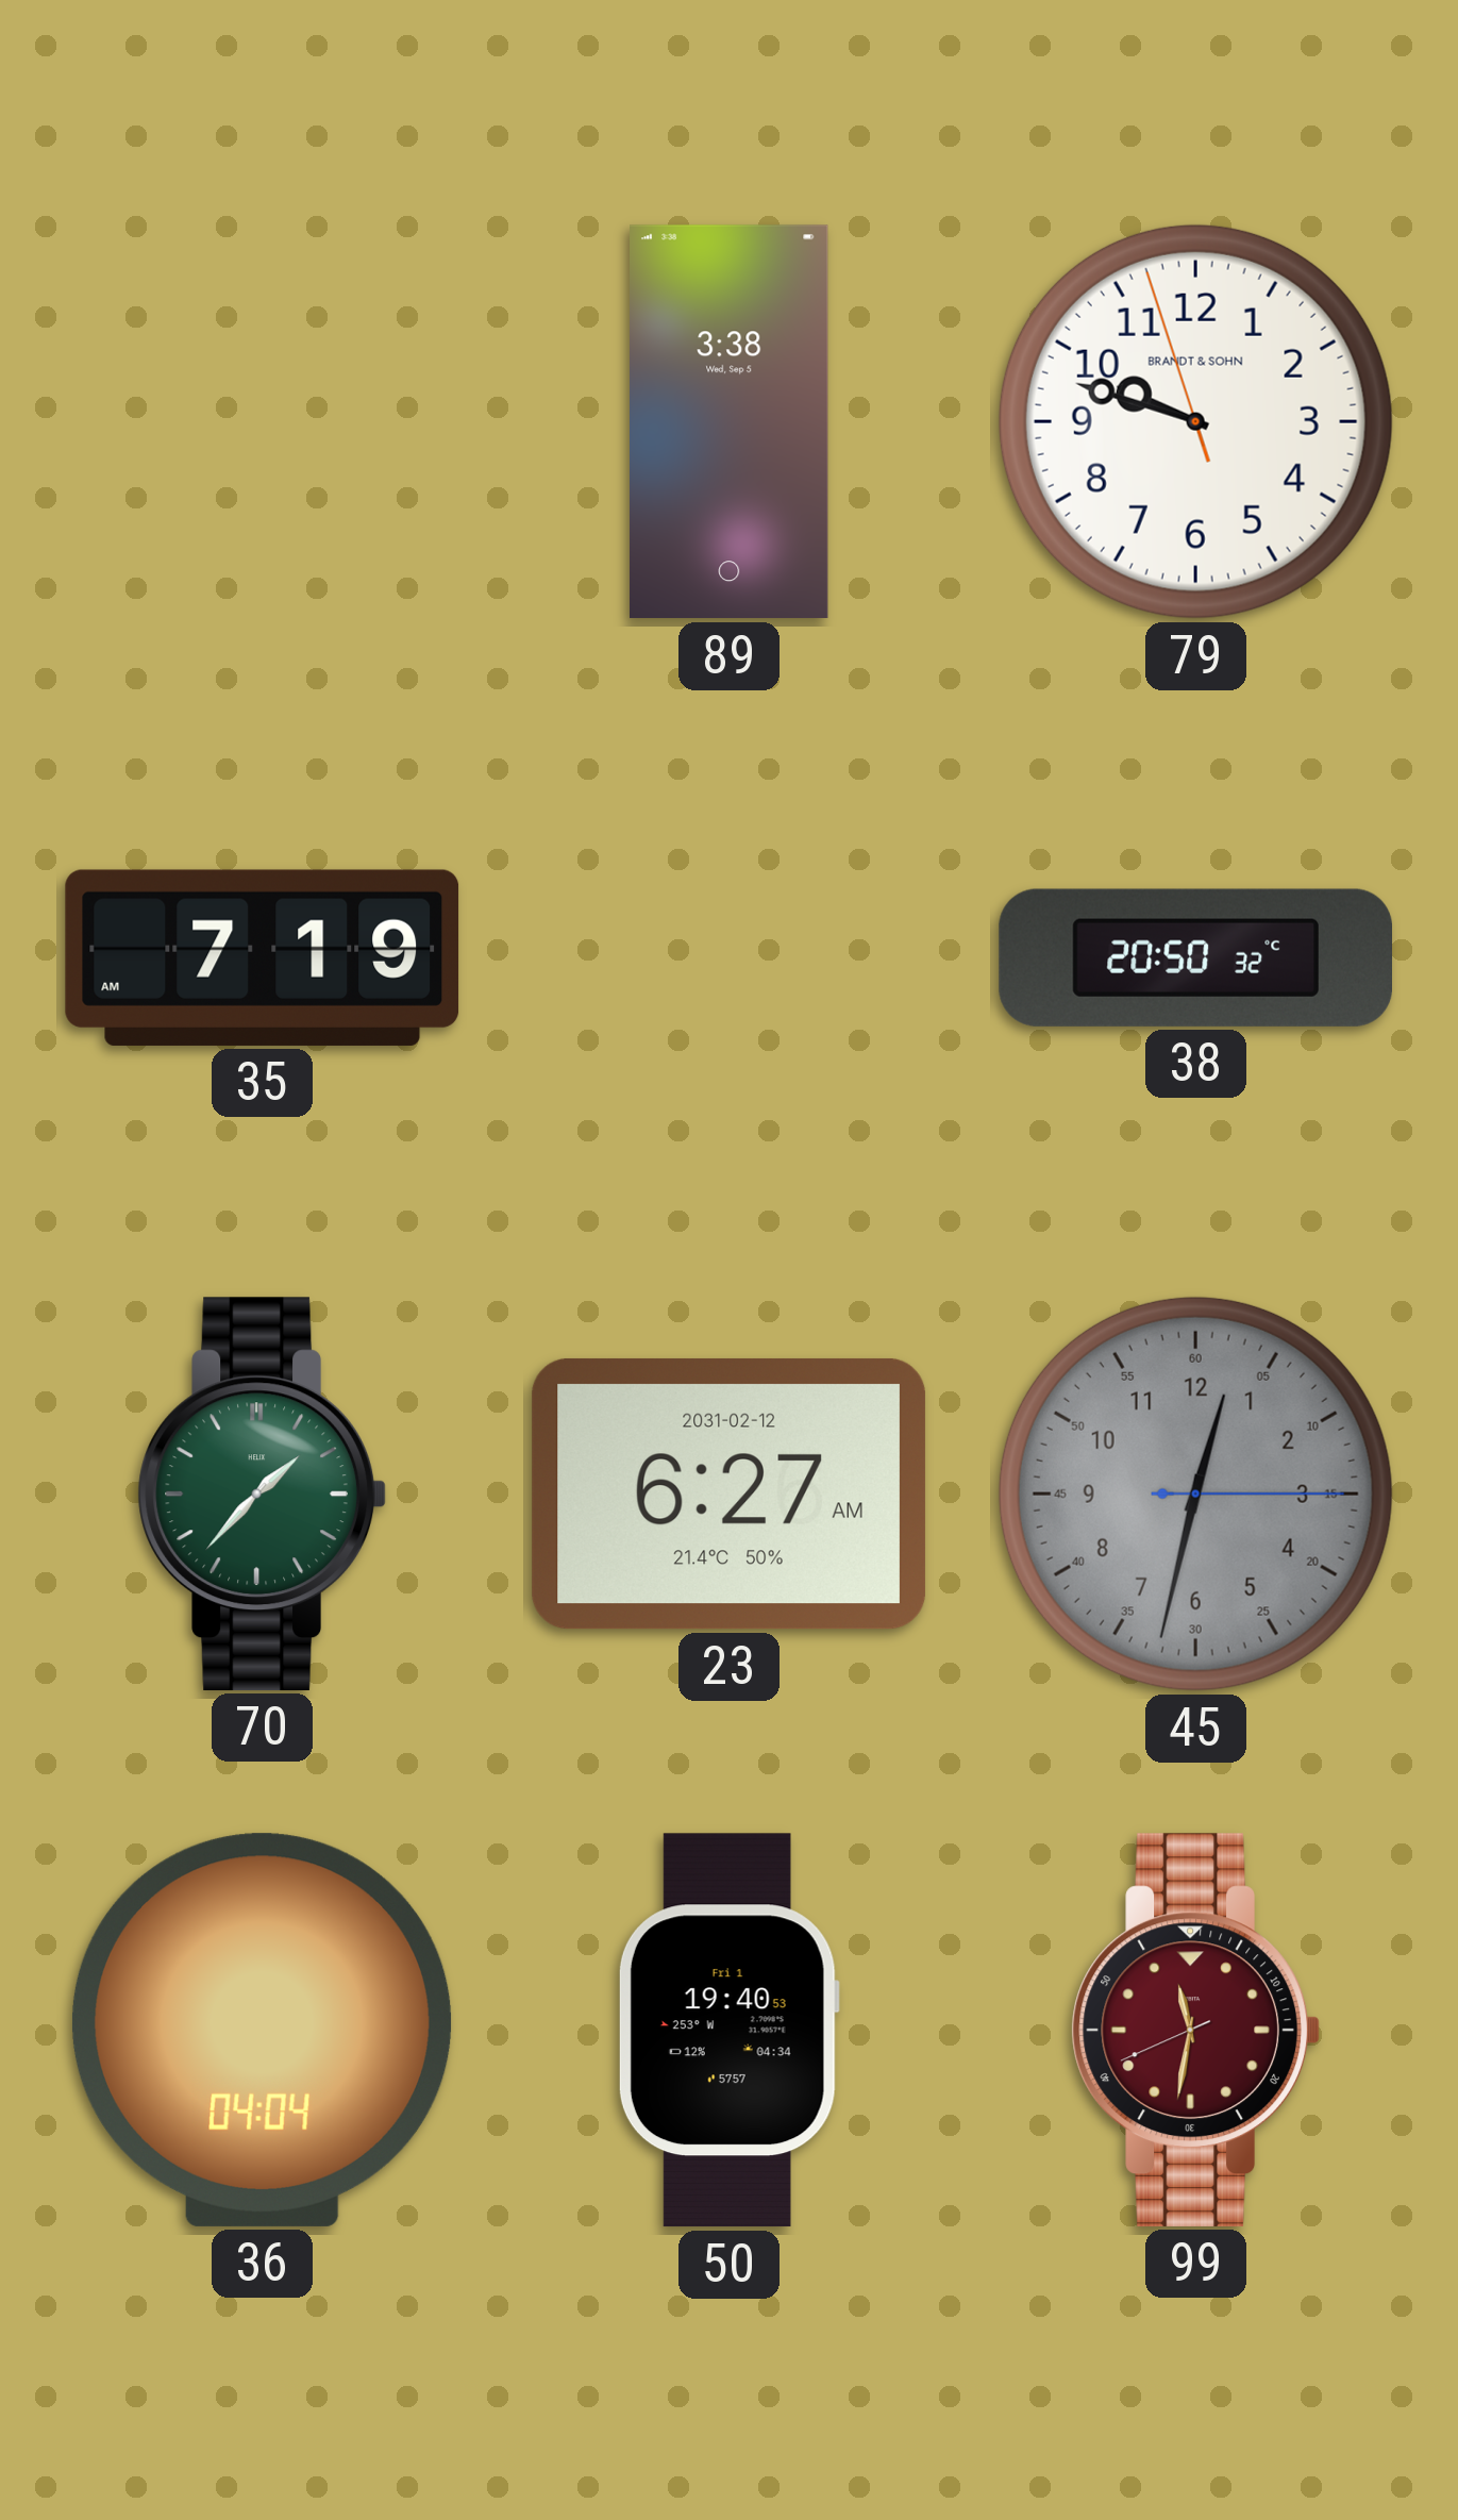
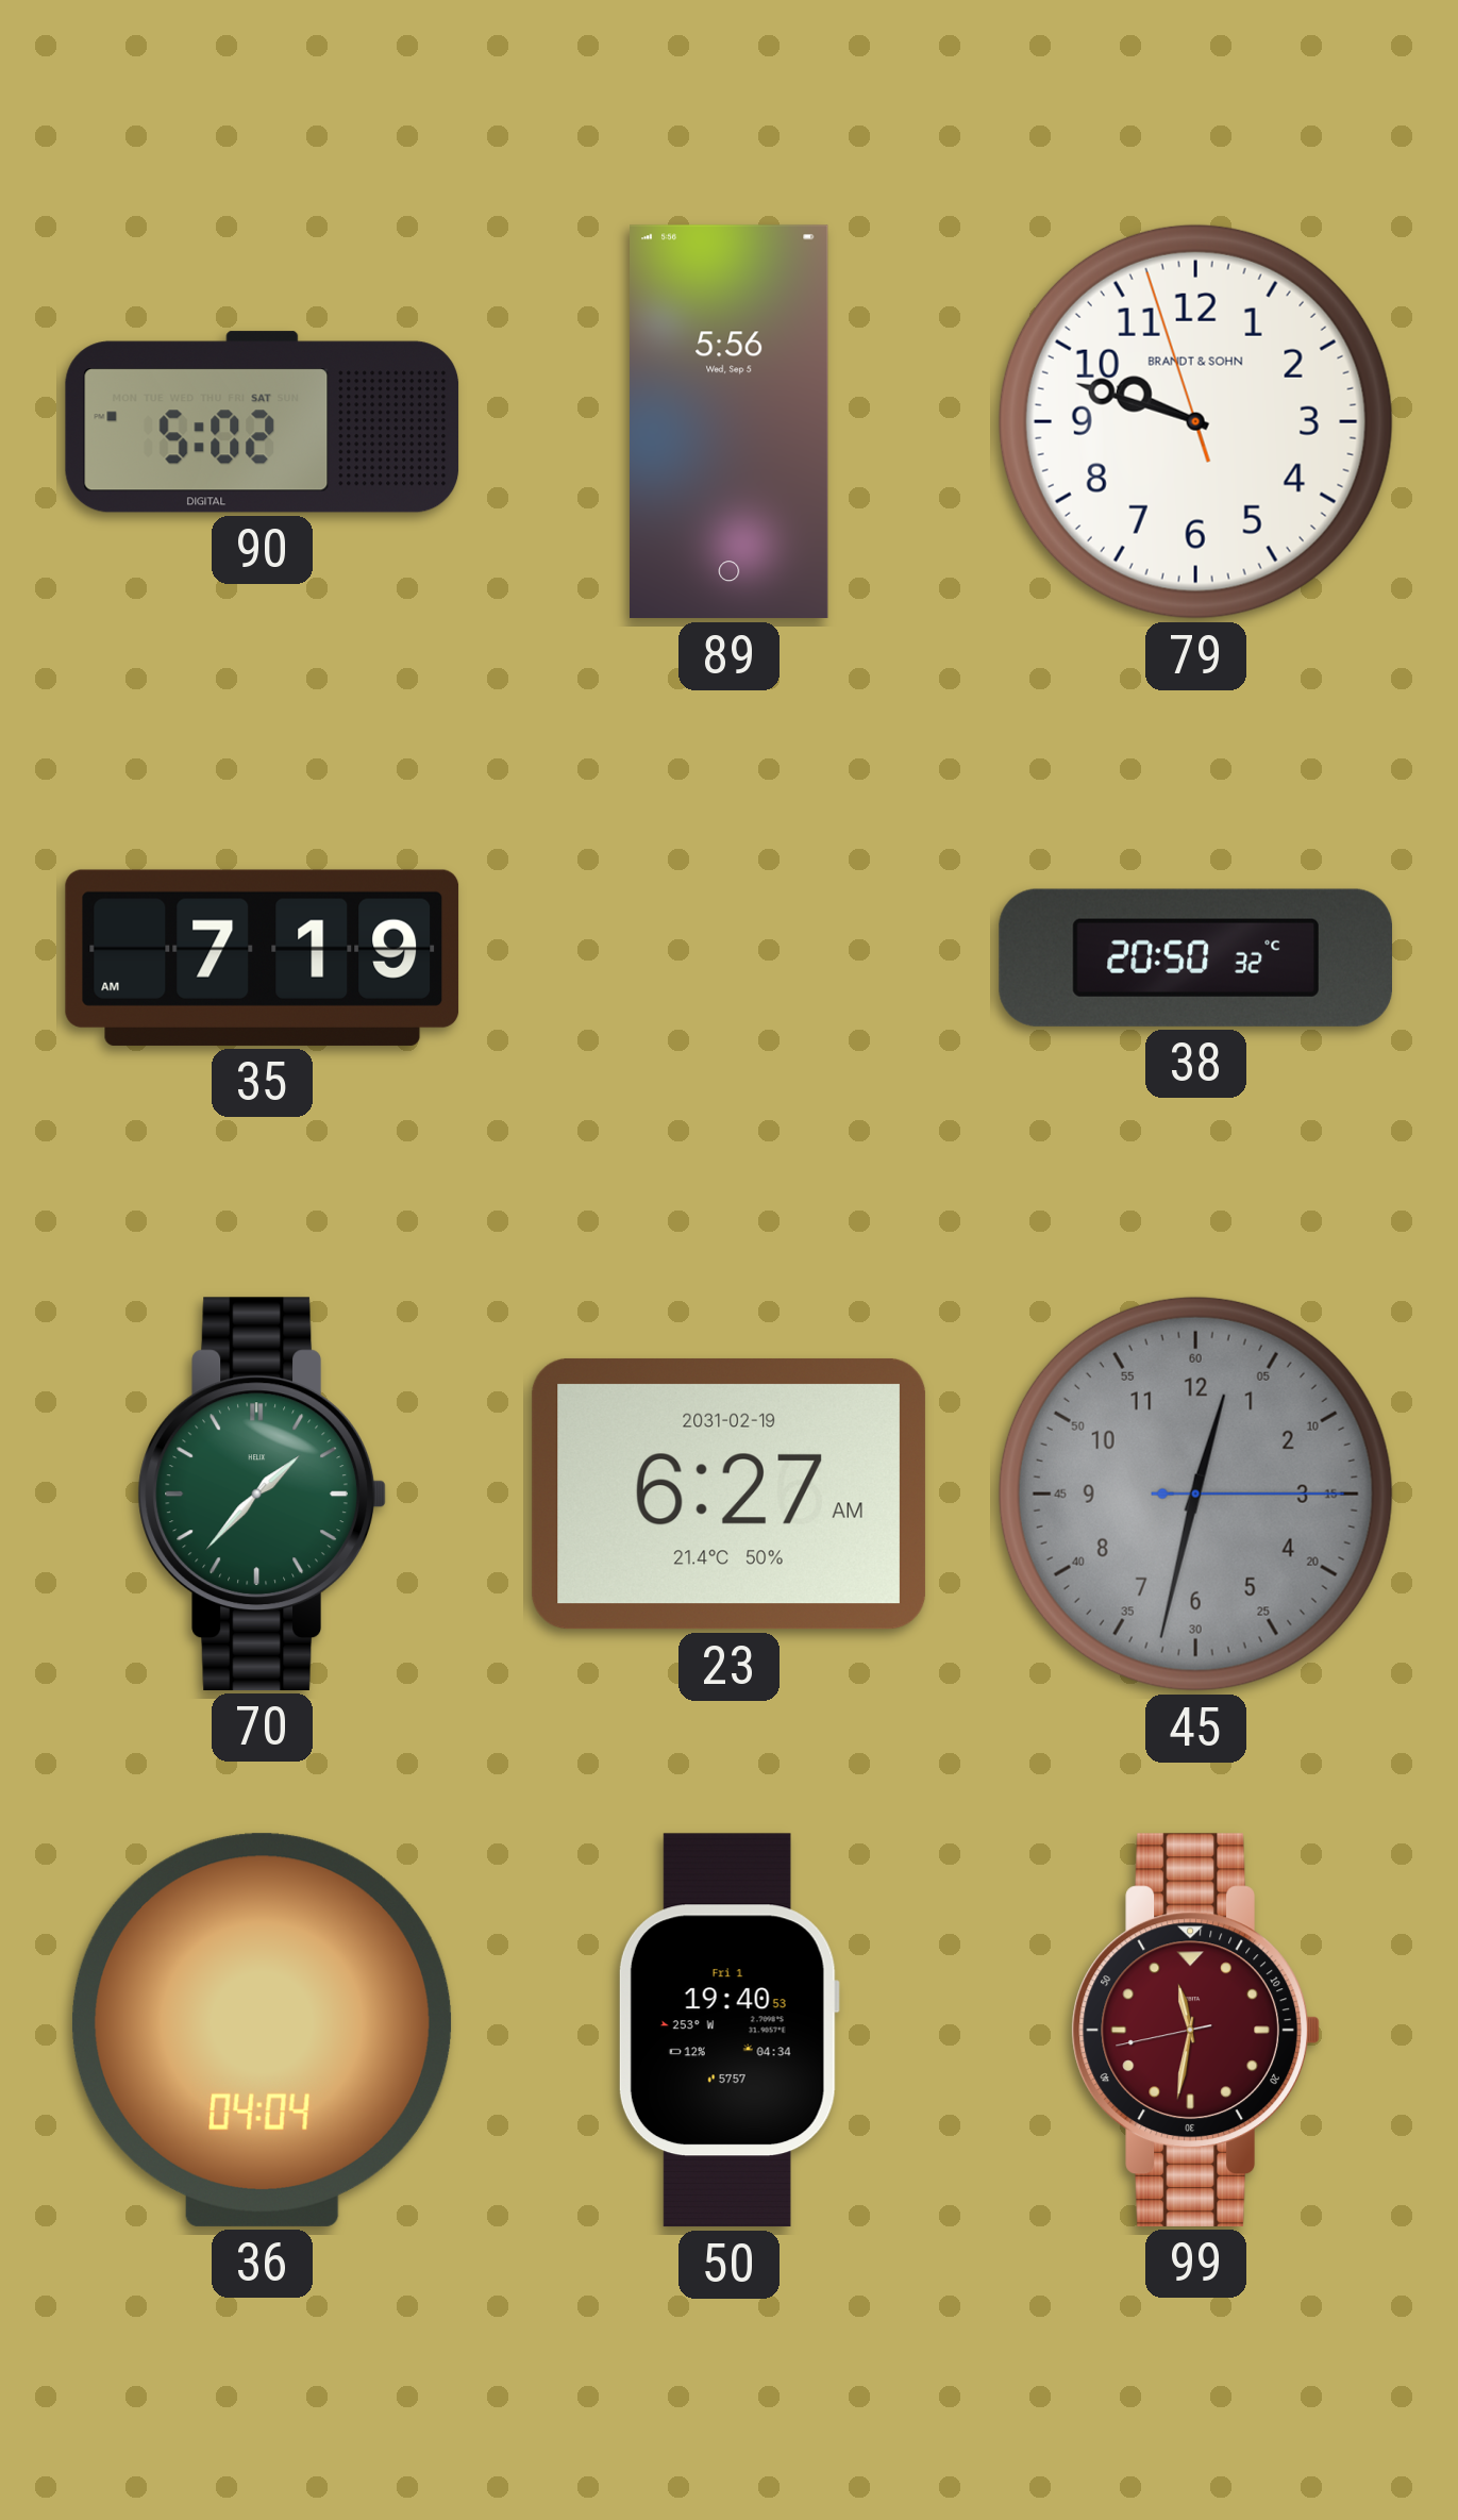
90: none -> 5:02 (263, 422)
89: 3:38 -> 5:56 (730, 422)
23 date: 2031-02-12 -> 2031-02-19 (728, 1493)
99: 11:31:41 -> 11:31:43 (1195, 2030)
